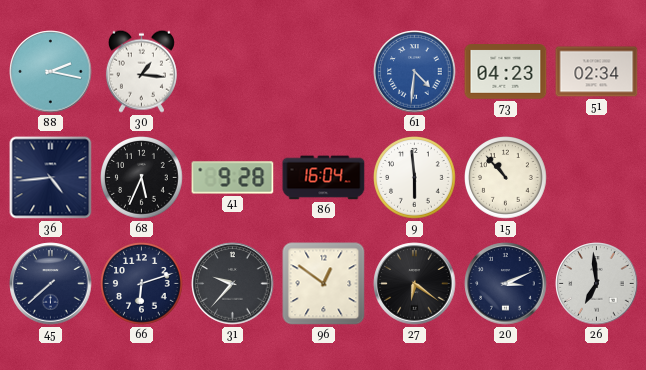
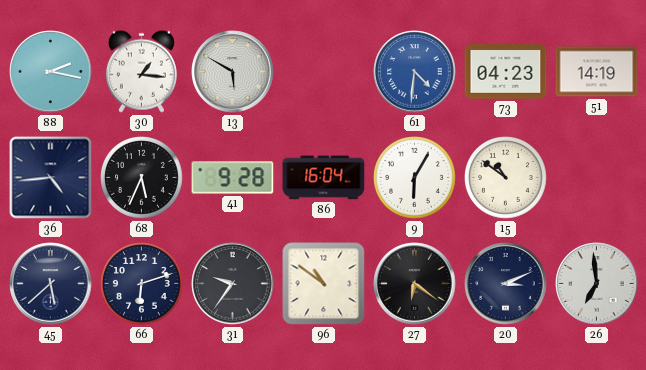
13: none -> 5:50 (233, 72)
51: 02:34 -> 14:19 (597, 72)
9: 5:59 -> 6:05 (415, 178)
15: 10:53 -> 10:51 (506, 178)
45: 7:38 -> 5:38 (51, 284)
31: 9:37 -> 9:36 (233, 284)
96: 12:51 -> 10:51 (324, 284)
